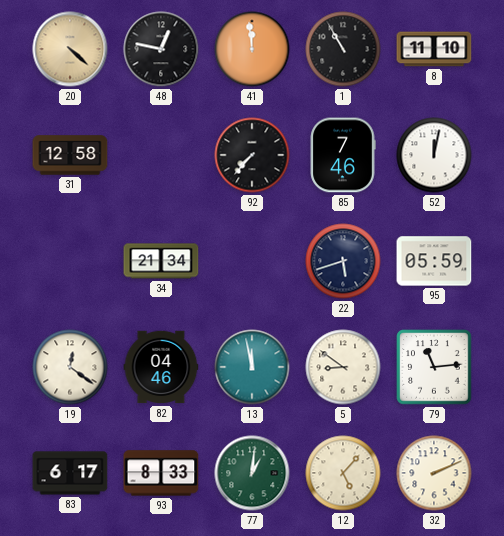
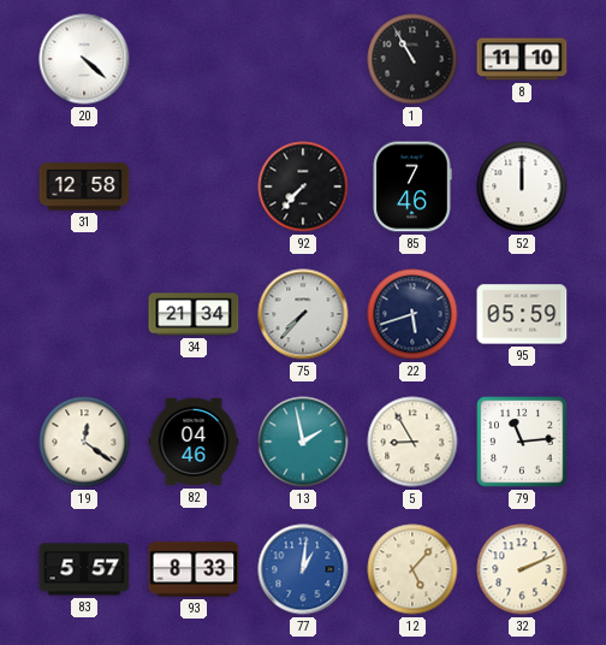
20 dial: champagne -> white (84, 59)
48: 12:47 -> none (161, 49)
41: 11:59 -> none (252, 49)
52: 12:02 -> 12:00 (522, 187)
75: none -> 7:37 (303, 314)
13: 11:58 -> 1:58 (303, 442)
5: 8:51 -> 8:55 (412, 442)
83: 6:17 -> 5:57 (84, 569)
77 dial: green -> blue (303, 569)
